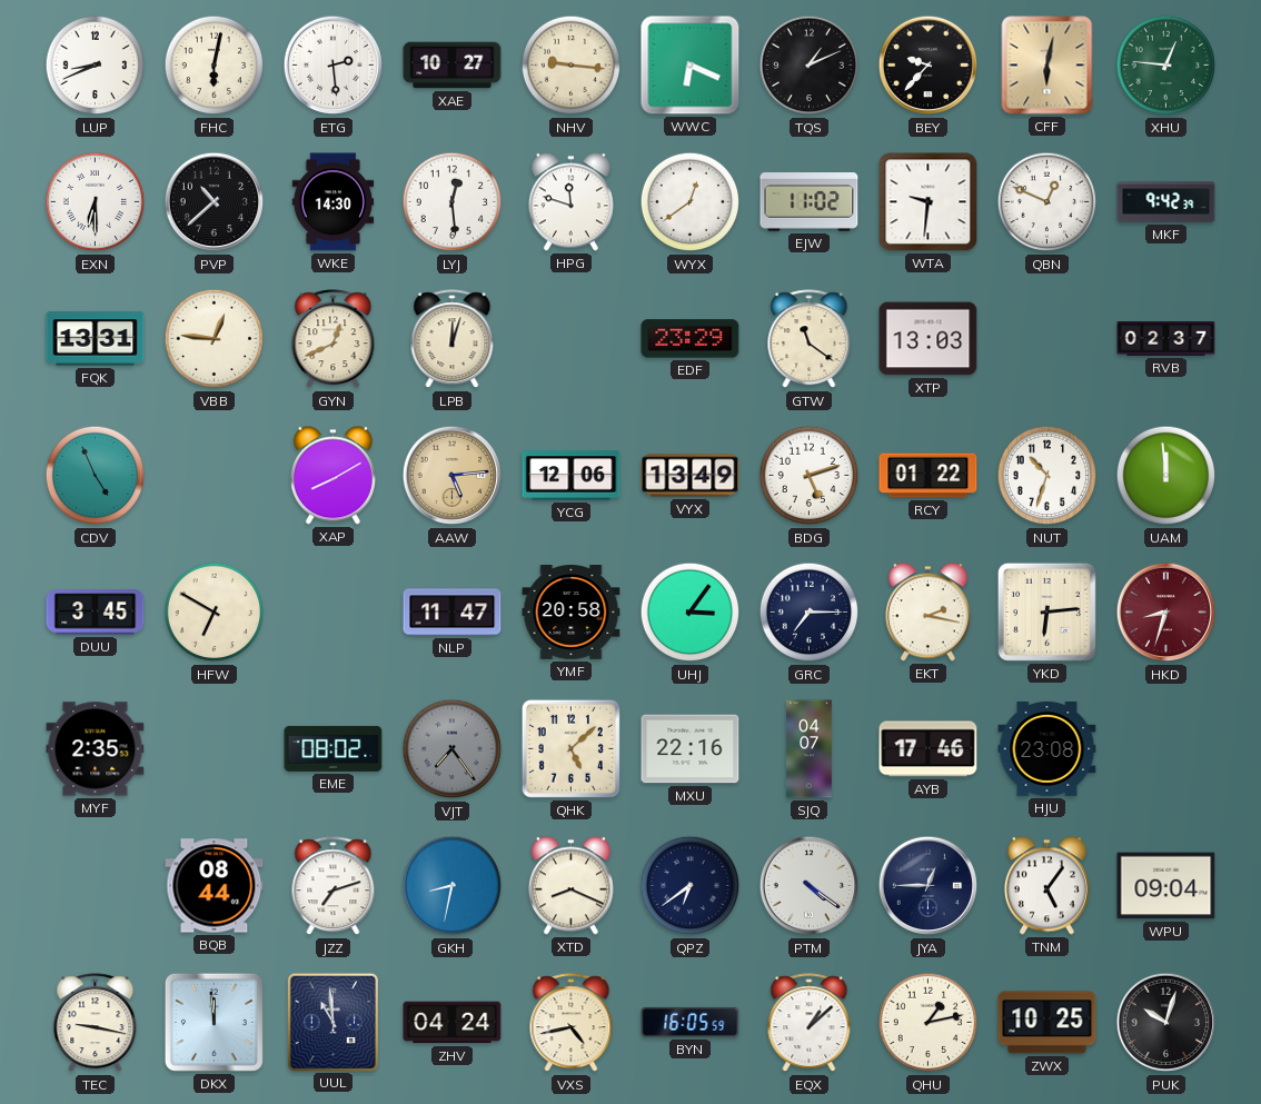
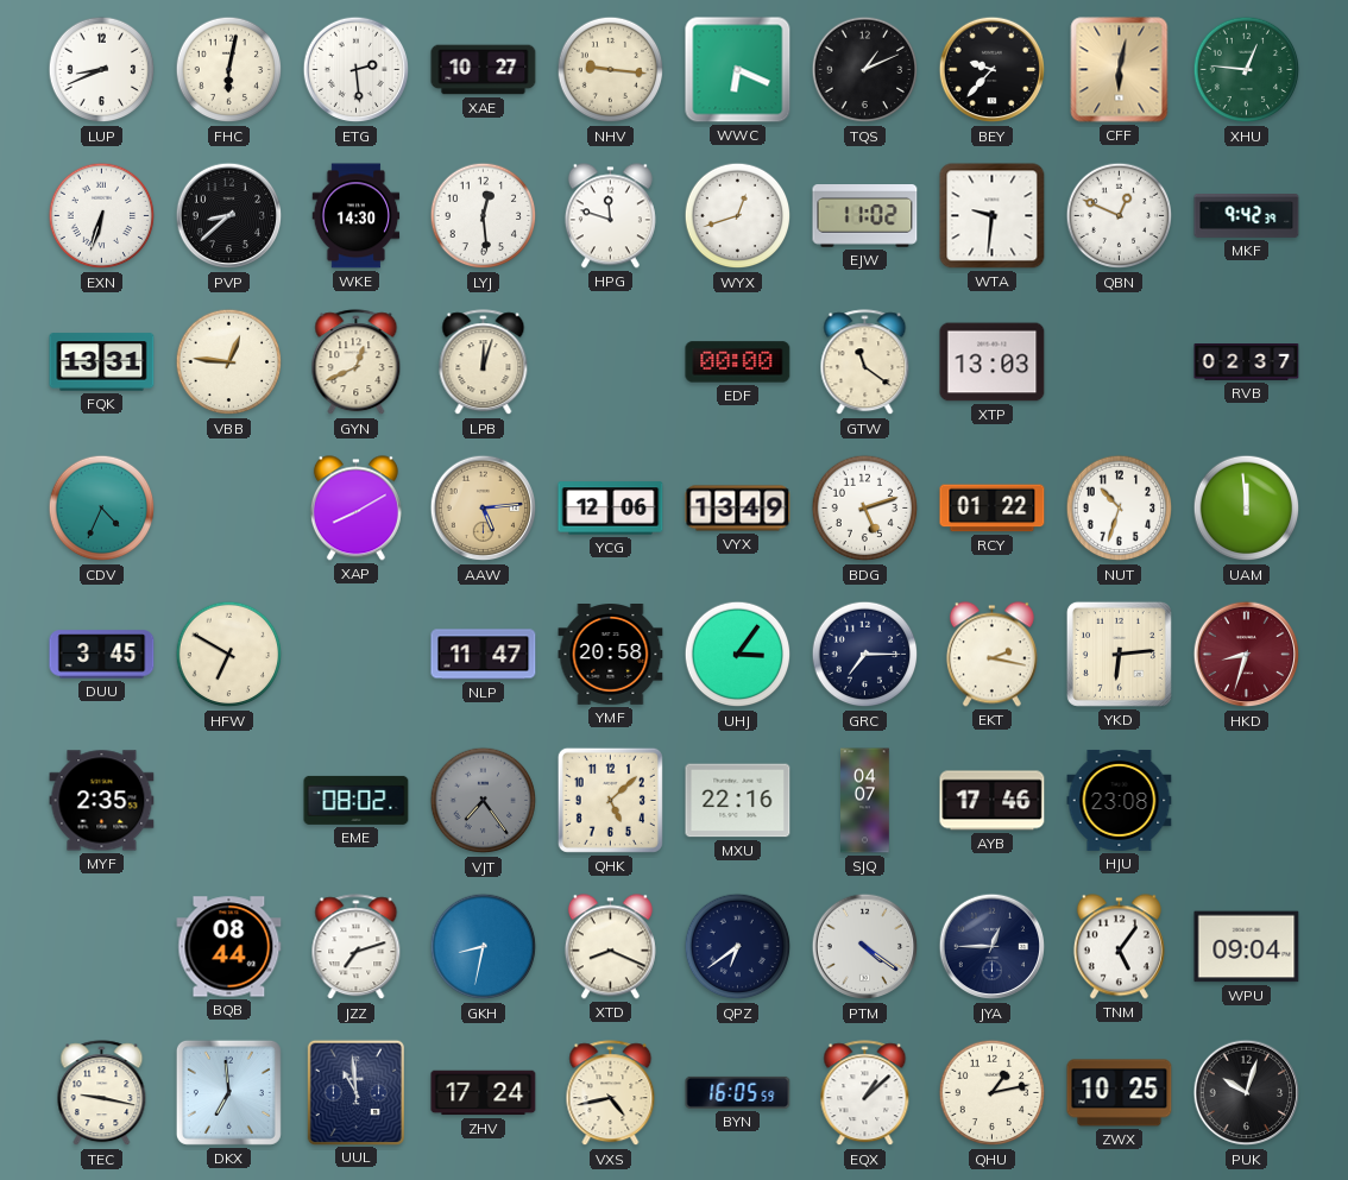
EXN: 6:30 -> 6:33 (102, 216)
PVP: 10:38 -> 8:38 (229, 216)
WYX: 12:39 -> 12:42 (738, 216)
EDF: 23:29 -> 00:00 (738, 362)
CDV: 4:56 -> 4:34 (102, 509)
DKX: 11:59 -> 6:59 (228, 1092)
ZHV: 04:24 -> 17:24 (484, 1093)
